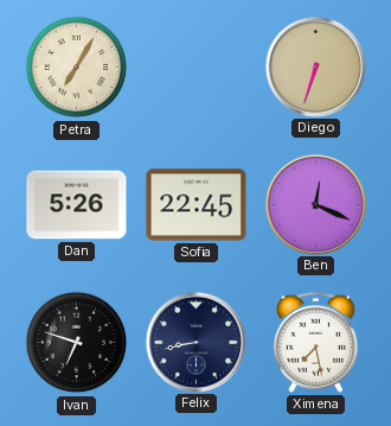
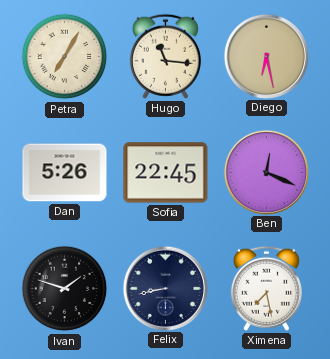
Hugo: none -> 11:16 (165, 56)
Diego: 6:33 -> 6:28 (267, 56)
Ivan: 6:48 -> 1:48 (65, 289)
